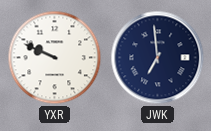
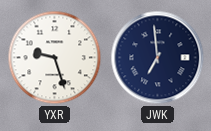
YXR: 9:49 -> 9:27 (55, 58)
